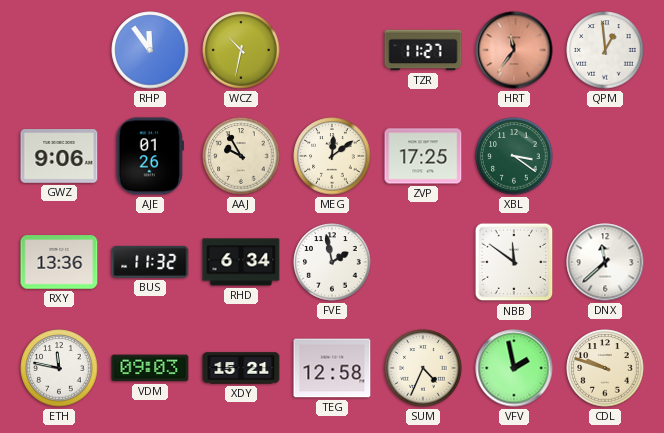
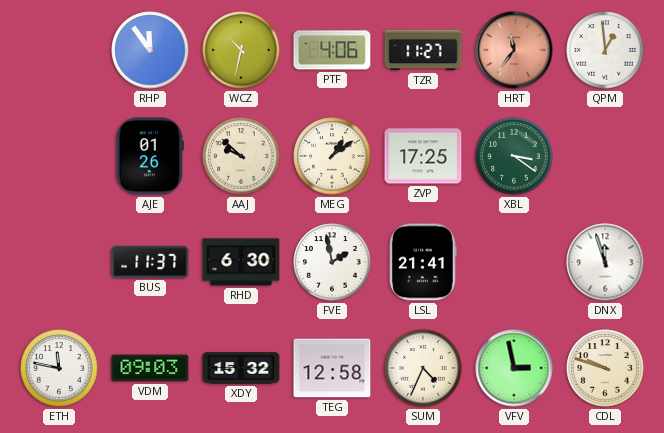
PTF: none -> 4:06 (332, 50)
GWZ: 9:06 -> none (59, 157)
AAJ: 9:55 -> 9:52 (241, 156)
MEG: 12:09 -> 1:09 (332, 156)
RXY: 13:36 -> none (59, 262)
BUS: 11:32 -> 11:37 (150, 262)
RHD: 6:34 -> 6:30 (241, 262)
LSL: none -> 21:41 (423, 262)
NBB: 11:51 -> none (514, 262)
DNX: 11:38 -> 11:57 (605, 262)
XDY: 15:21 -> 15:32 (241, 368)
VFV: 1:58 -> 2:58 (514, 368)
